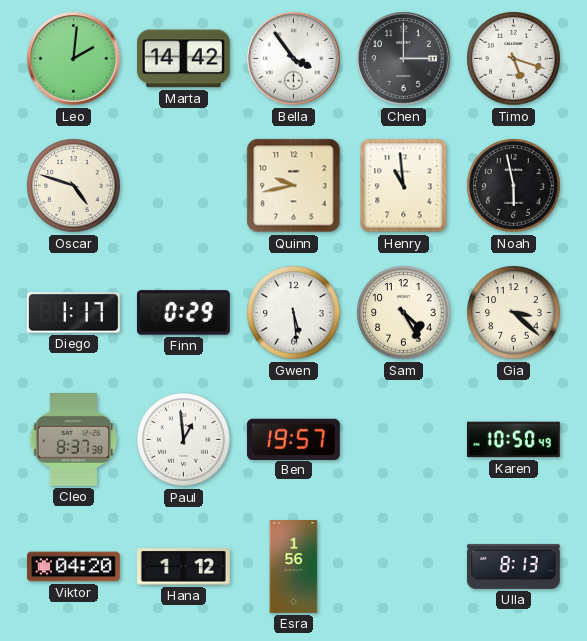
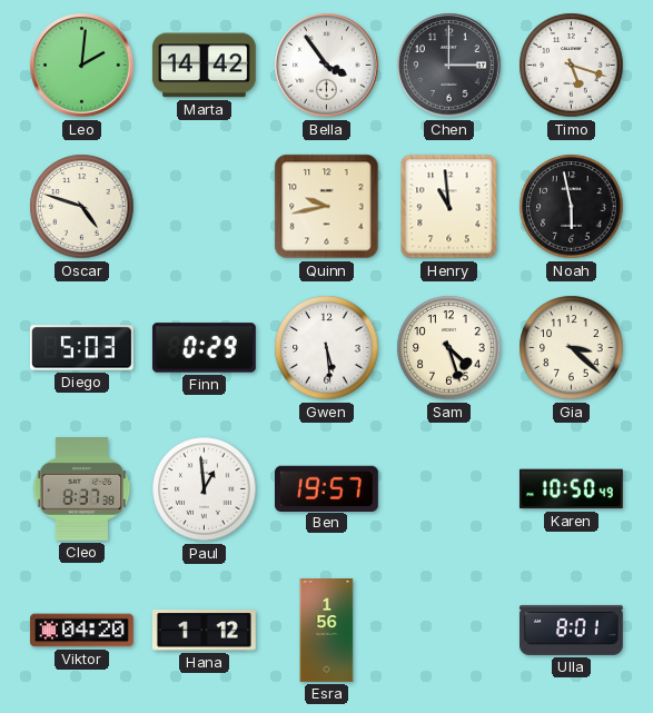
Diego: 1:17 -> 5:03 (81, 348)
Sam: 4:25 -> 4:27 (449, 348)
Ulla: 8:13 -> 8:01 (571, 630)
